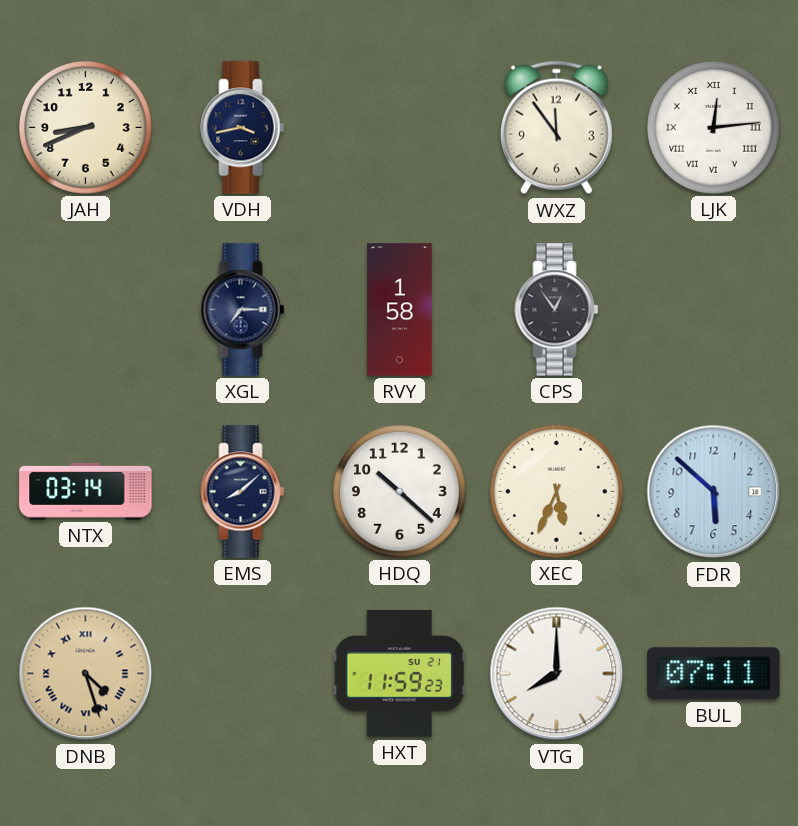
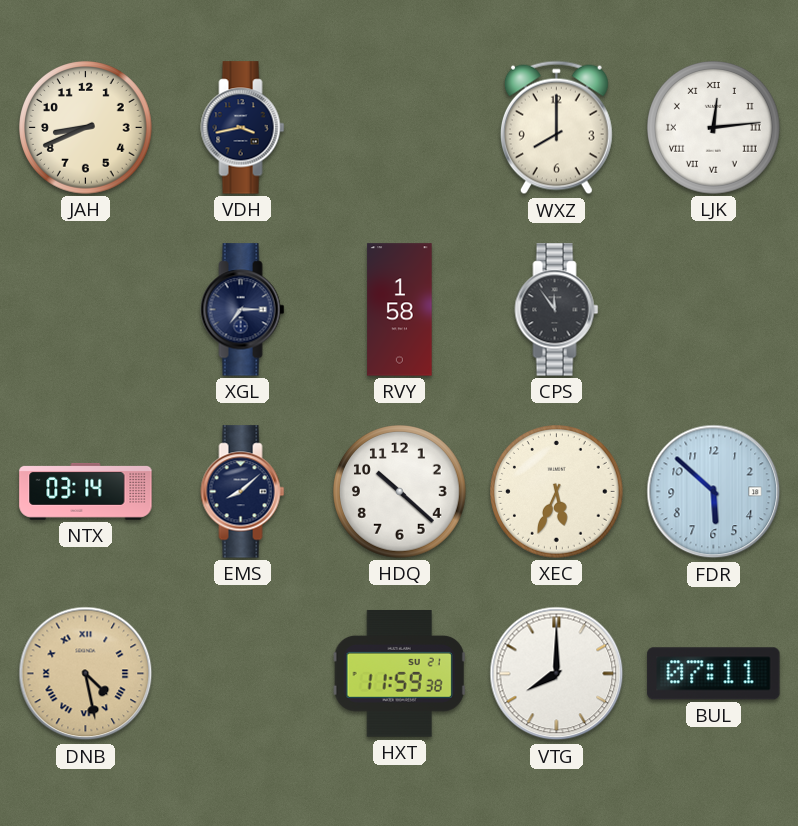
WXZ: 11:54 -> 8:00 (556, 128)
CPS: 12:54 -> 11:54 (557, 310)
DNB: 4:27 -> 4:28 (86, 674)
HXT: 11:59:23 -> 11:59:38 (399, 674)
